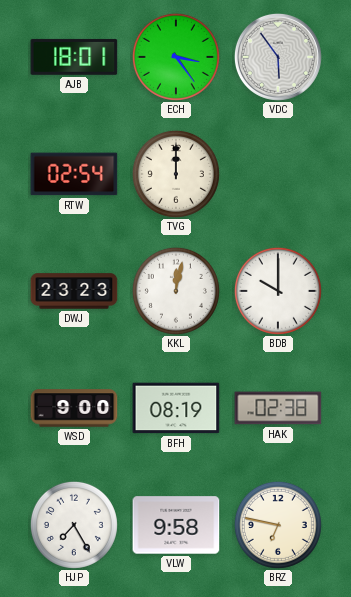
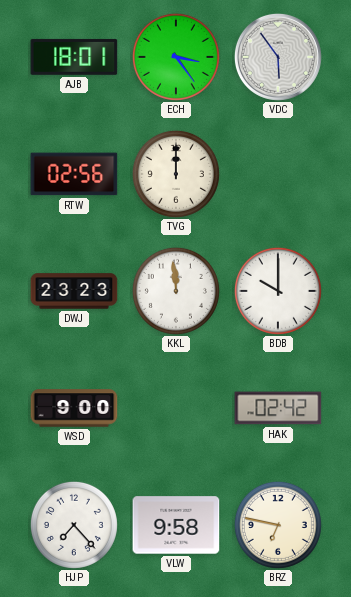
RTW: 02:54 -> 02:56 (74, 174)
KKL: 12:02 -> 11:59 (176, 291)
BFH: 08:19 -> none (176, 408)
HAK: 02:38 -> 02:42 (278, 408)
HJP: 7:25 -> 7:23 (74, 525)
